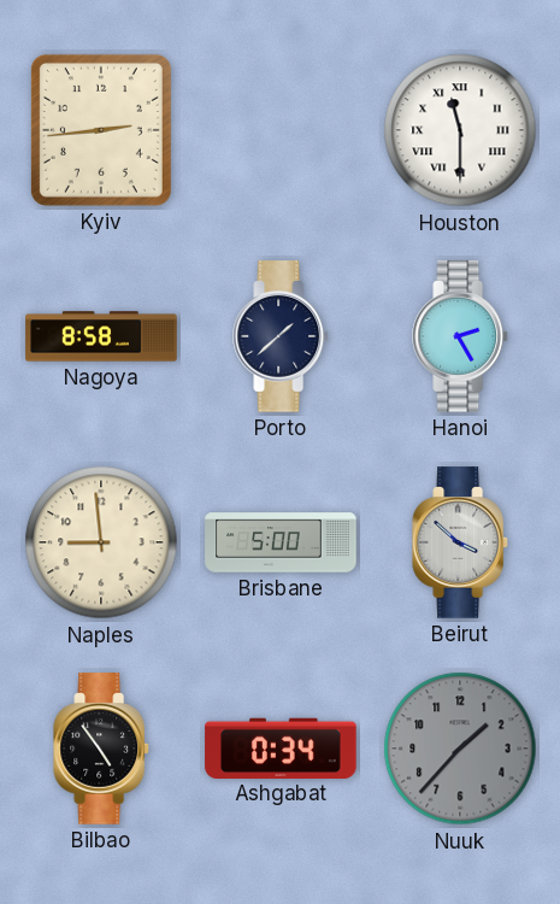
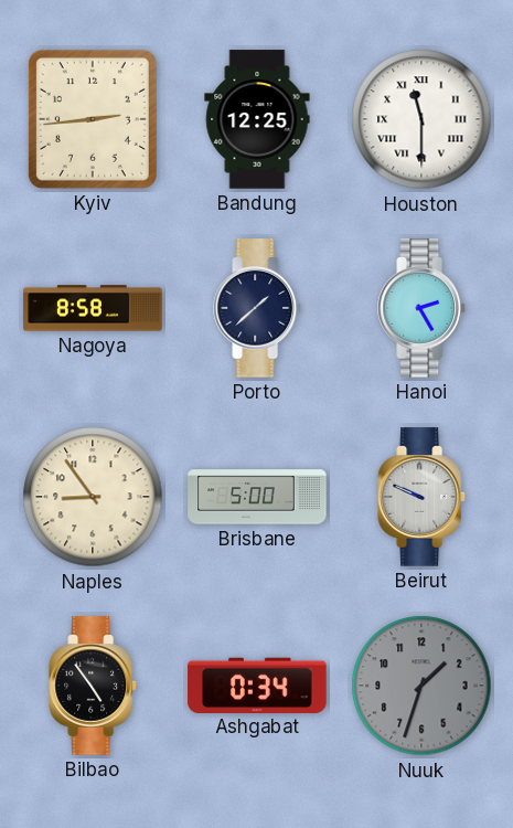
Bandung: none -> 12:25 (257, 119)
Naples: 8:59 -> 8:54 (93, 497)
Beirut: 3:52 -> 9:49 (423, 497)
Nuuk: 1:37 -> 1:33 (421, 686)
